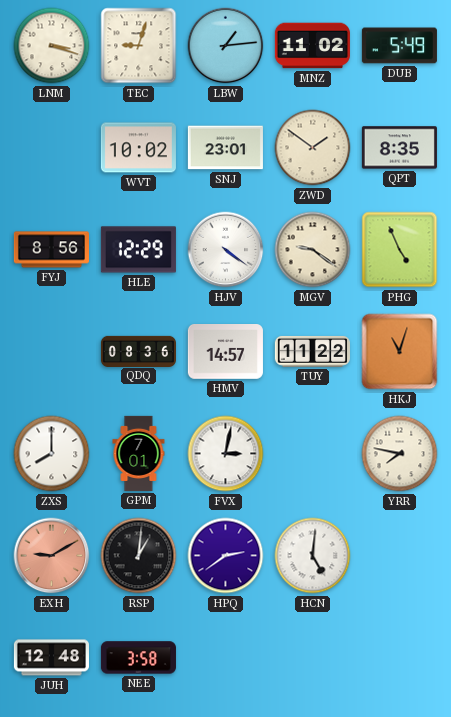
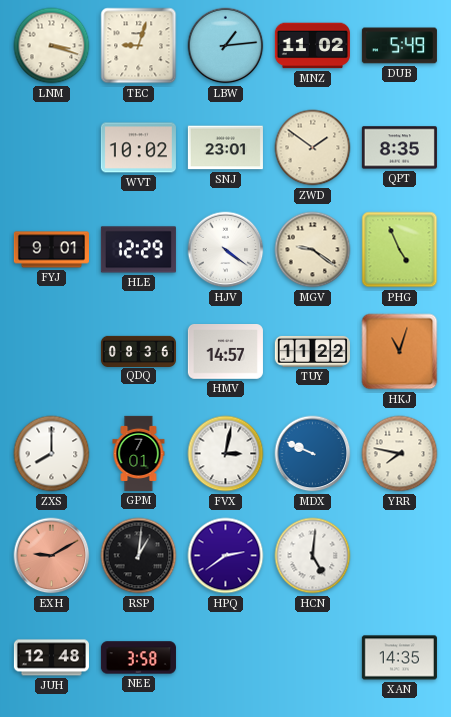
FYJ: 8:56 -> 9:01 (51, 250)
MDX: none -> 9:49 (313, 454)
XAN: none -> 14:35 (399, 658)
